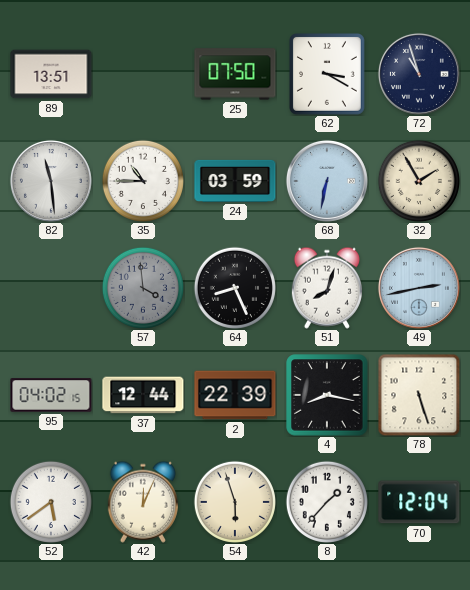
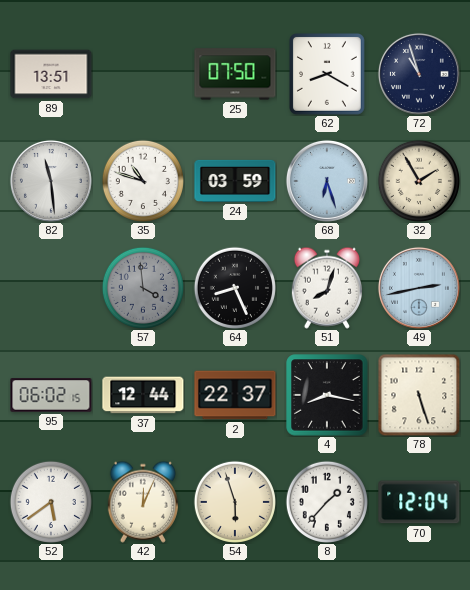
62: 3:20 -> 8:20 (328, 75)
35: 10:45 -> 10:48 (143, 181)
68: 6:32 -> 6:27 (327, 181)
95: 04:02 -> 06:02 (51, 395)
2: 22:39 -> 22:37 (235, 395)
